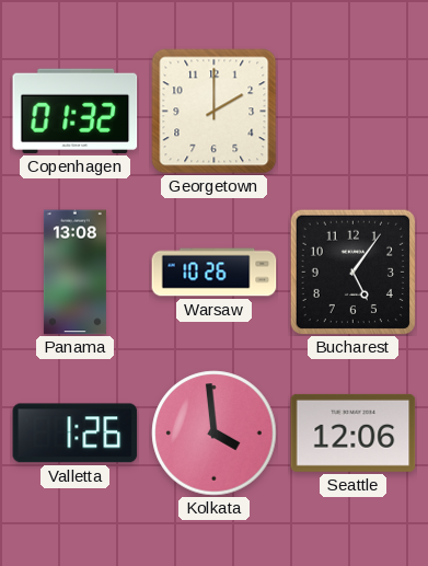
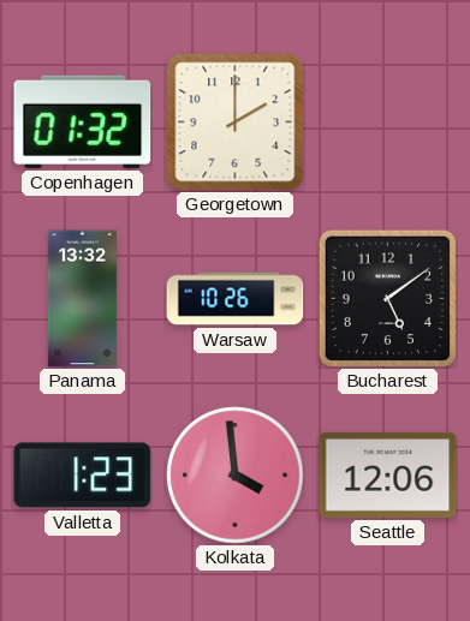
Panama: 13:08 -> 13:32 (82, 299)
Bucharest: 5:06 -> 5:09 (387, 298)
Valletta: 1:26 -> 1:23 (83, 476)
